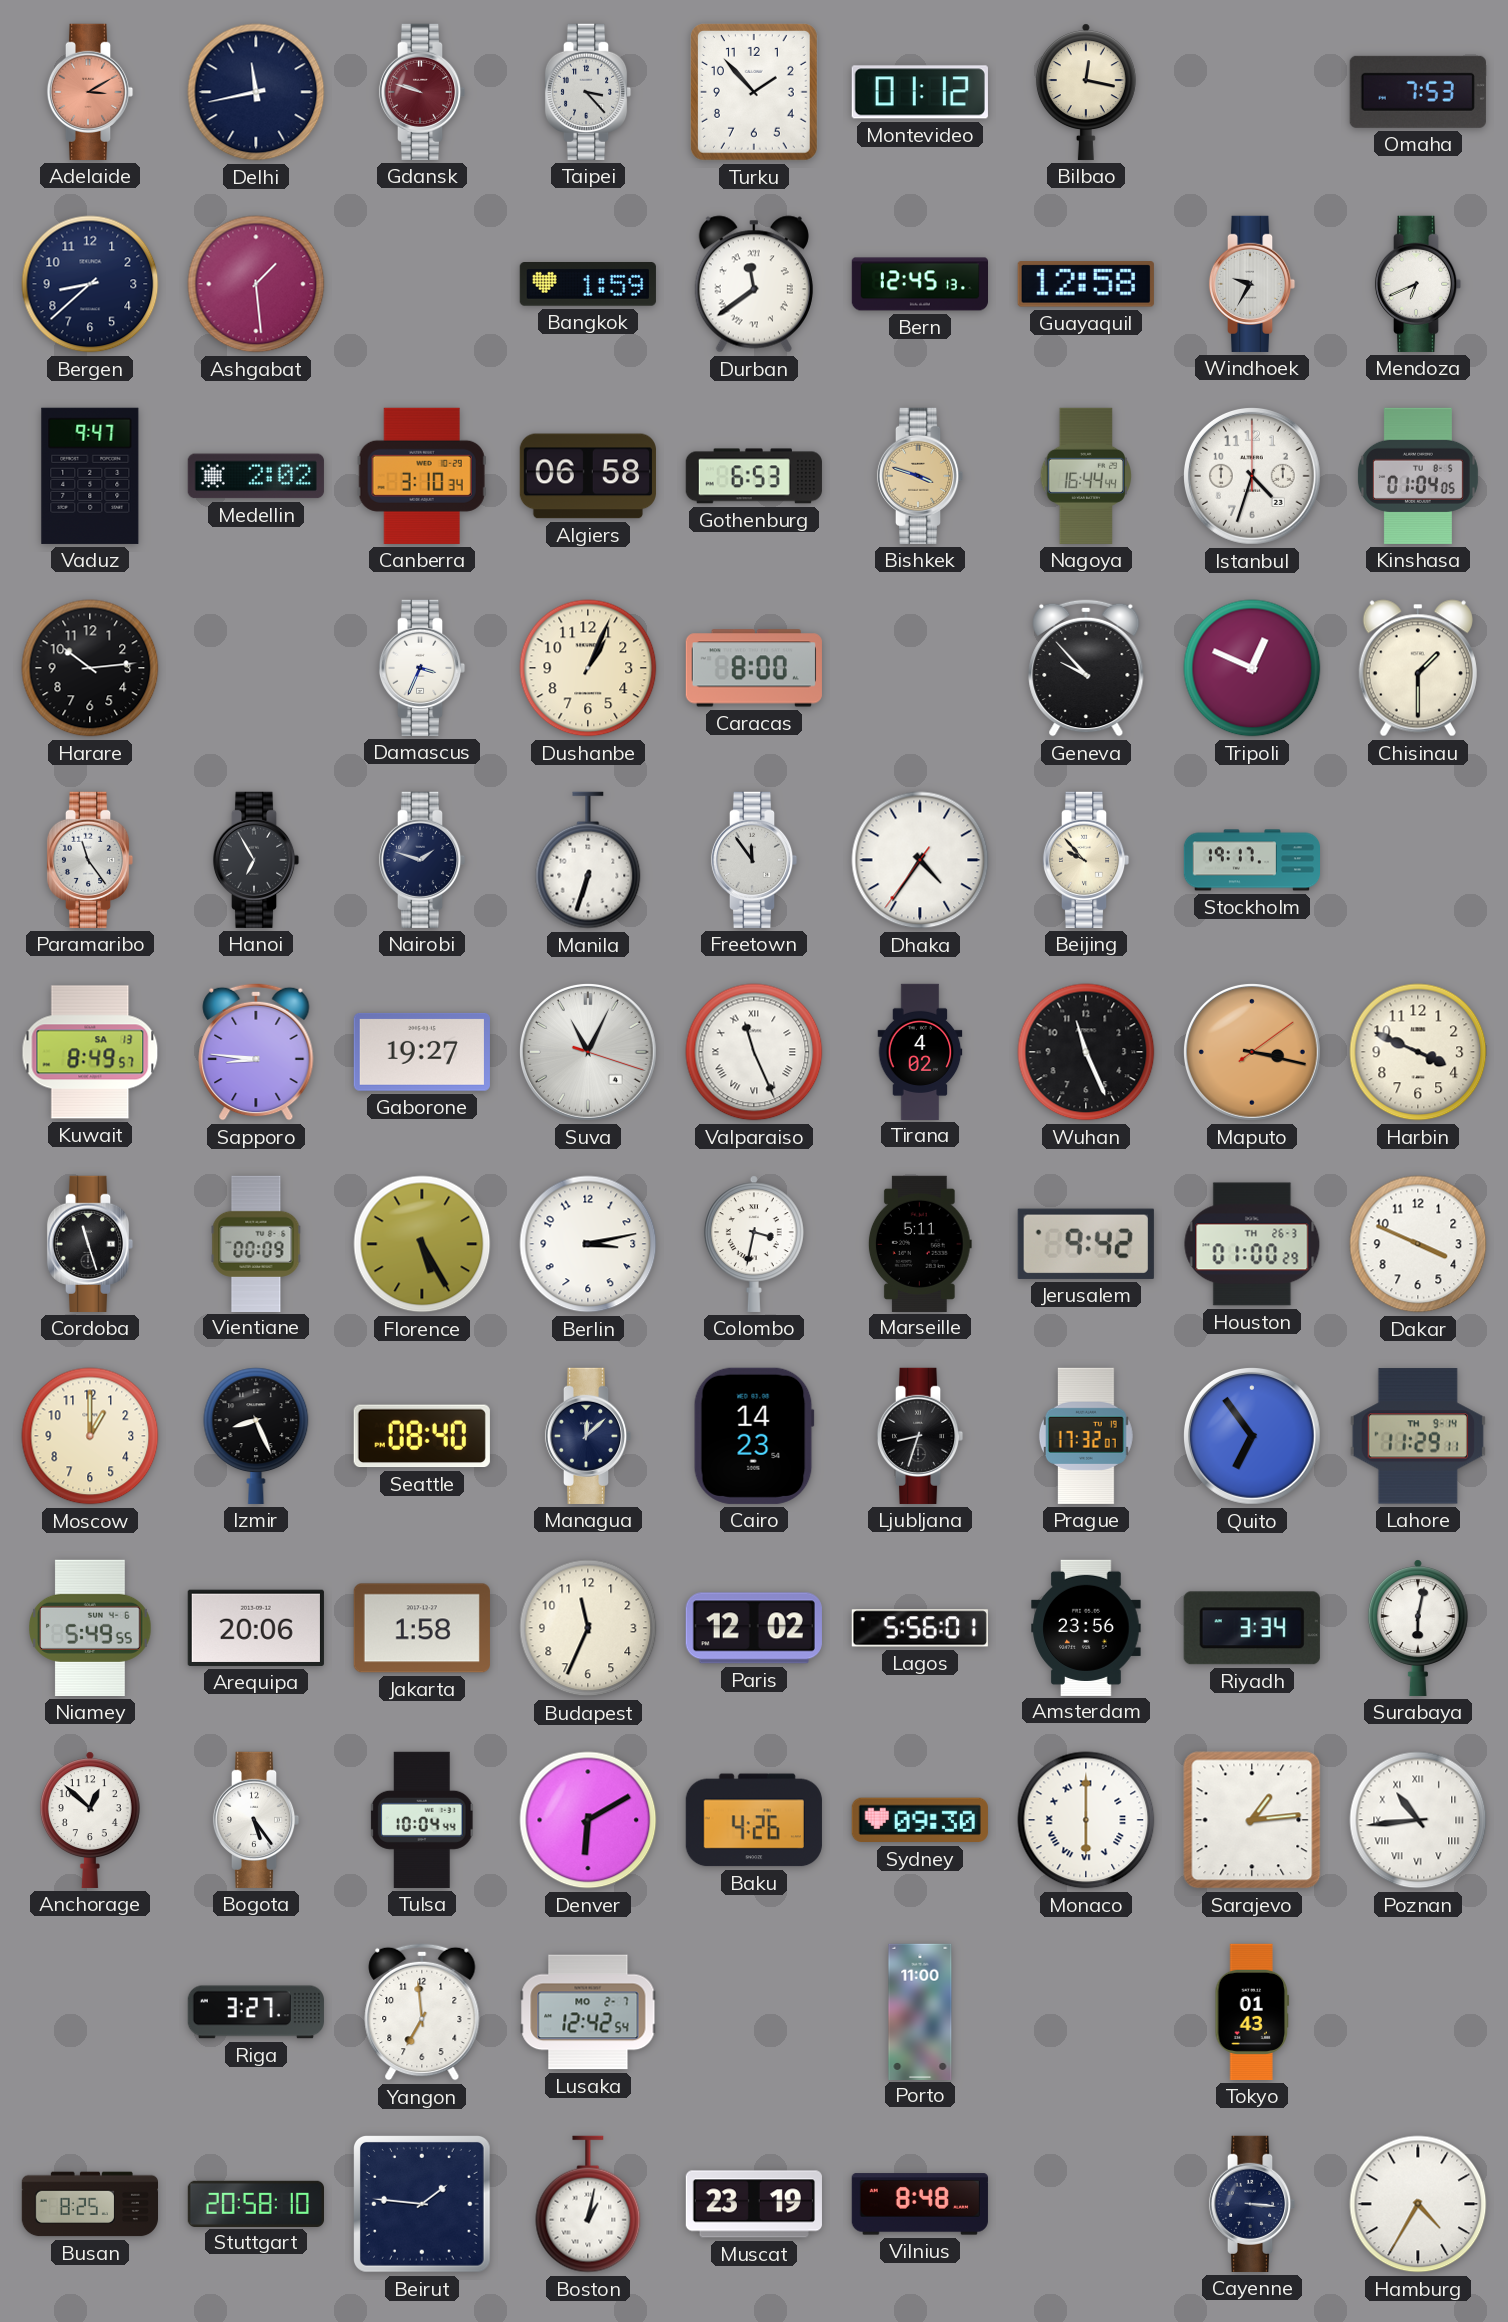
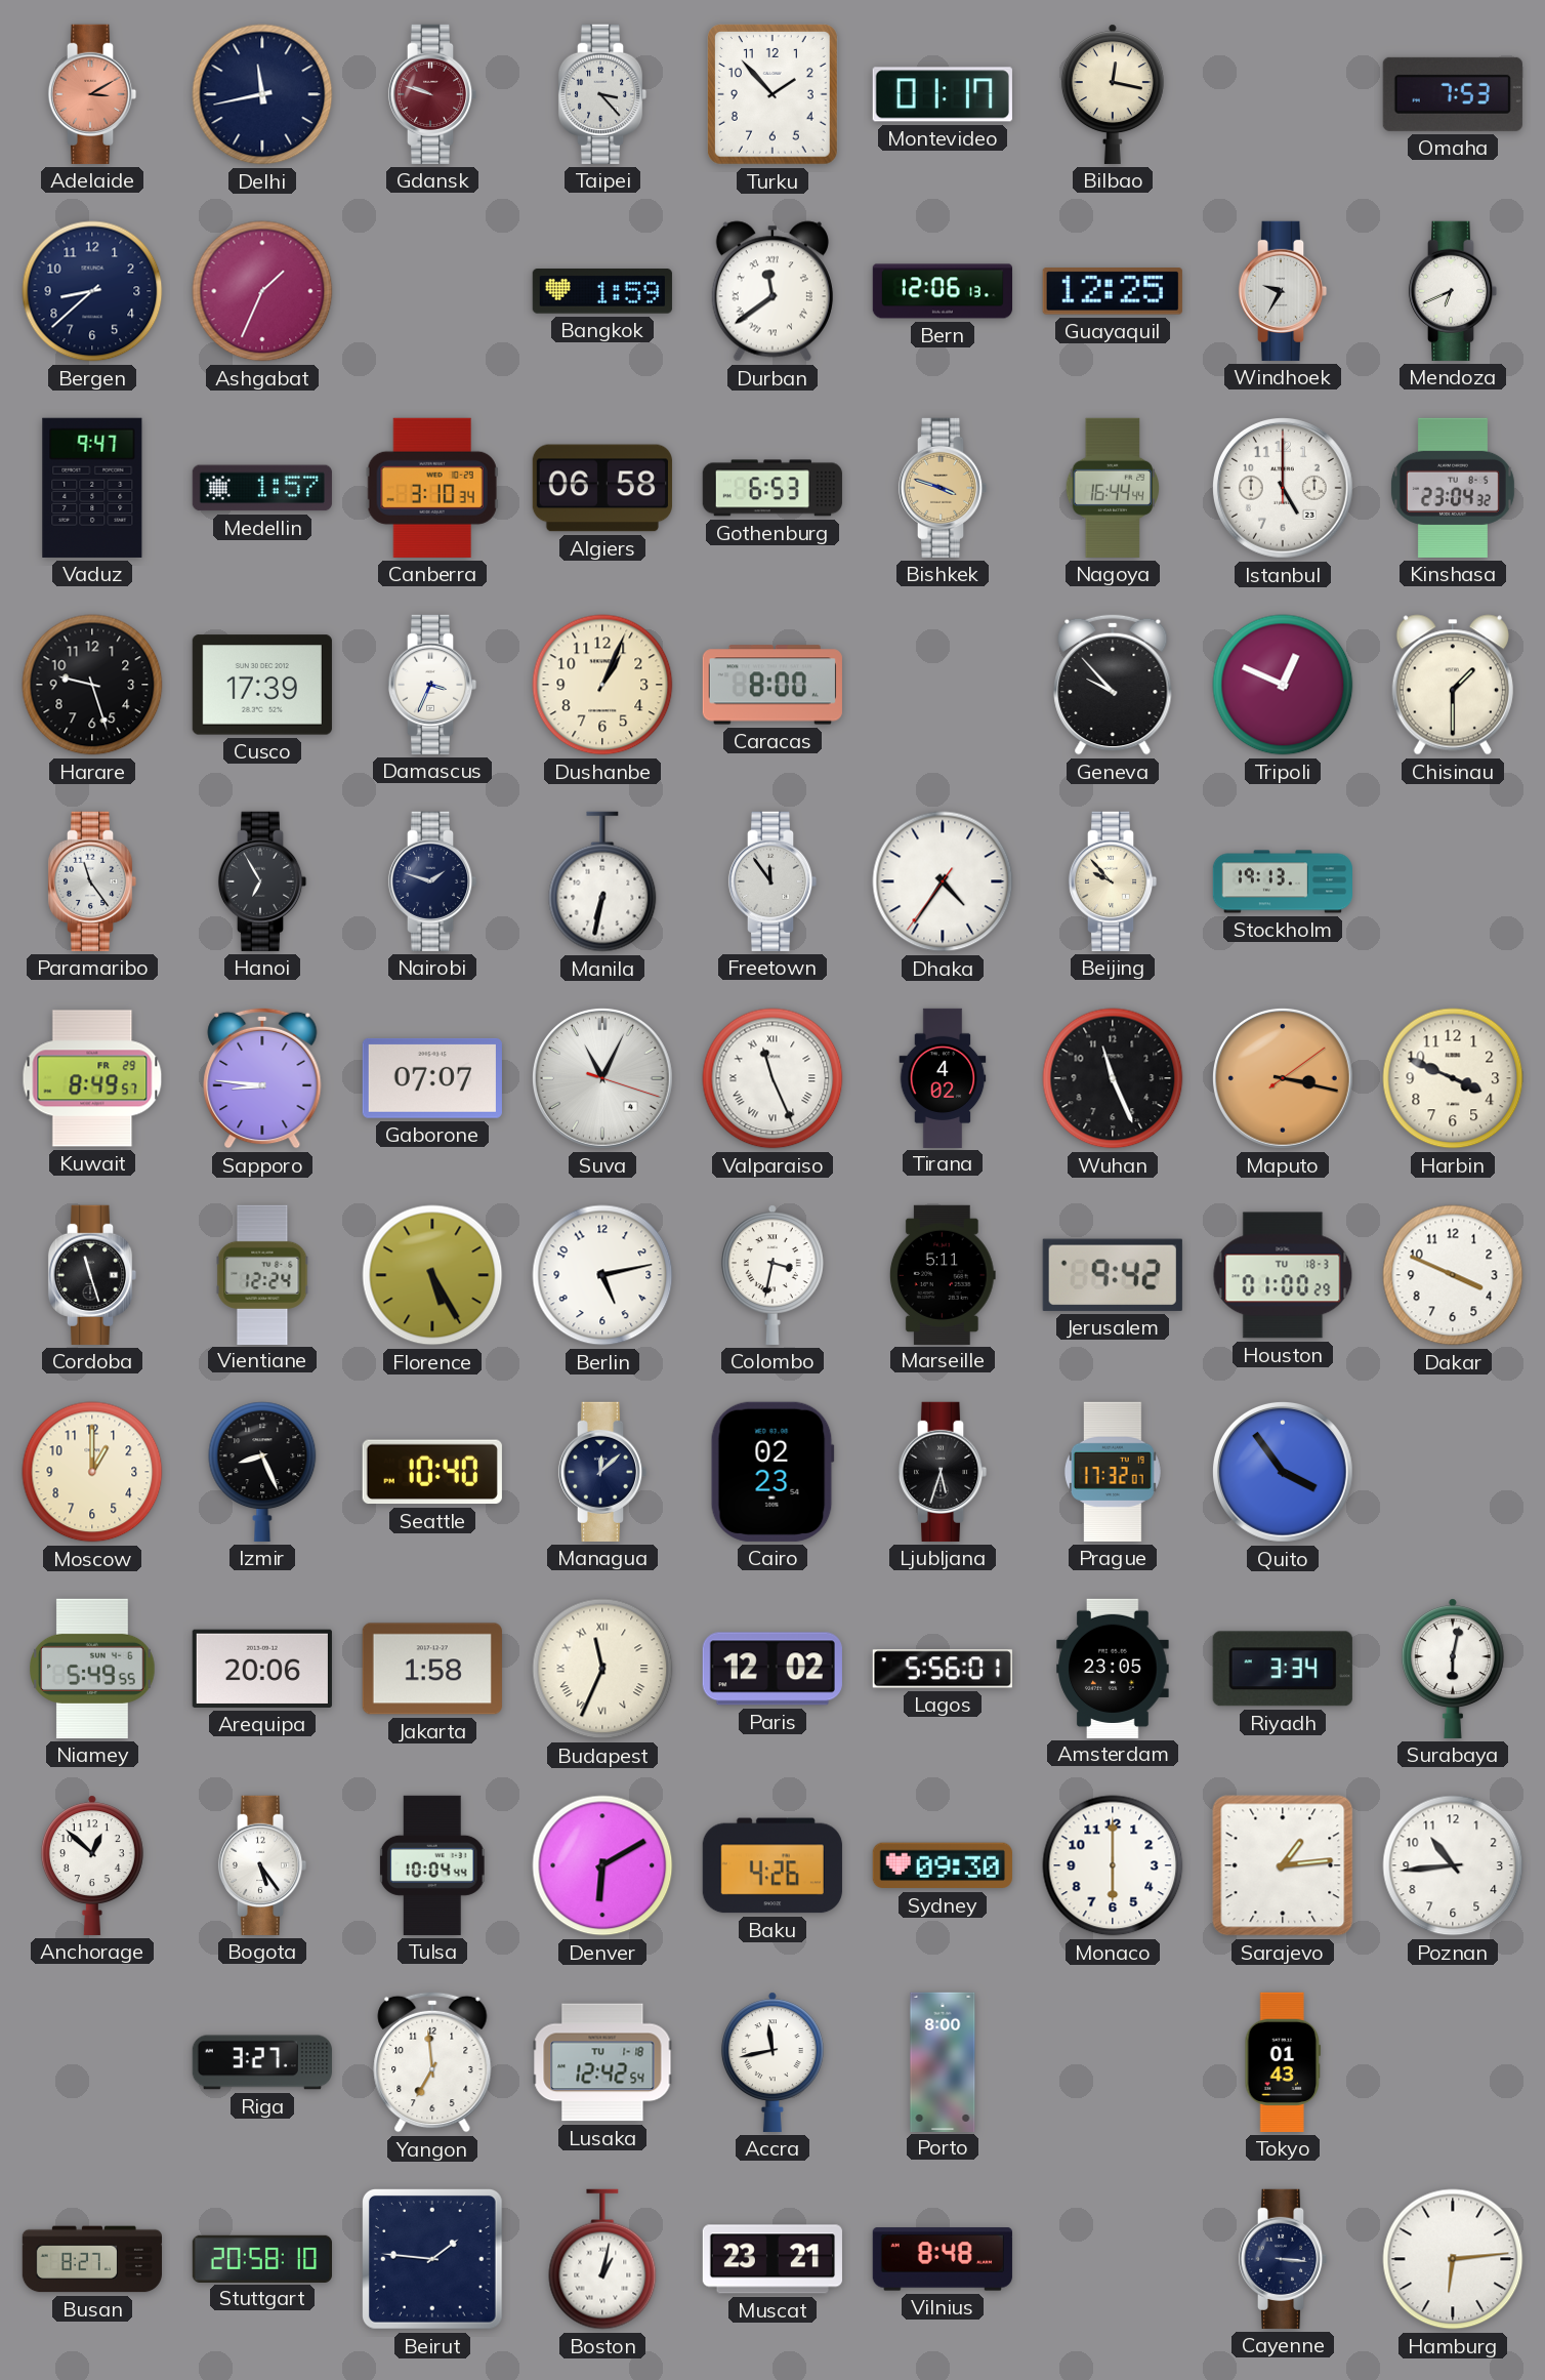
Montevideo: 01:12 -> 01:17 (943, 94)
Ashgabat: 1:29 -> 1:34 (262, 291)
Bern: 12:45 -> 12:06 (942, 291)
Guayaquil: 12:58 -> 12:25 (1113, 291)
Medellin: 2:02 -> 1:57 (262, 488)
Istanbul: 4:33 -> 5:00 (1283, 488)
Kinshasa: 01:04 -> 23:04 (1453, 488)
Harare: 10:14 -> 9:27 (92, 685)
Cusco: none -> 17:39 (262, 685)
Manila: 6:33 -> 6:32 (602, 881)
Stockholm: 19:17 -> 19:13 (1283, 881)
Kuwait date: SA 13 -> FR 29 (92, 1078)
Gaborone: 19:27 -> 07:07 (432, 1078)
Vientiane: 00:09 -> 12:24 (262, 1274)
Berlin: 3:13 -> 5:13 (602, 1275)
Houston date: TH 26-3 -> TU 18-3 (1283, 1275)
Seattle: 08:40 -> 10:40 (432, 1472)
Cairo: 14:23 -> 02:23 (772, 1472)
Ljubljana: 8:33 -> 5:33 (943, 1472)
Quito: 6:54 -> 3:54 (1283, 1472)
Lahore: 11:29 -> none (1418, 1436)
Budapest numerals: Arabic -> Roman (602, 1669)
Amsterdam: 23:56 -> 23:05 (1113, 1668)
Monaco numerals: Roman -> Arabic (1113, 1865)
Poznan numerals: Roman -> Arabic (1453, 1865)
Lusaka date: MO 2-7 -> TU 1-18 (602, 2062)
Accra: none -> 11:43 (772, 2062)
Porto: 11:00 -> 8:00 (943, 2061)
Busan: 8:25 -> 8:27 (91, 2259)
Muscat: 23:19 -> 23:21 (772, 2259)
Hamburg: 4:35 -> 6:14 (1453, 2259)
